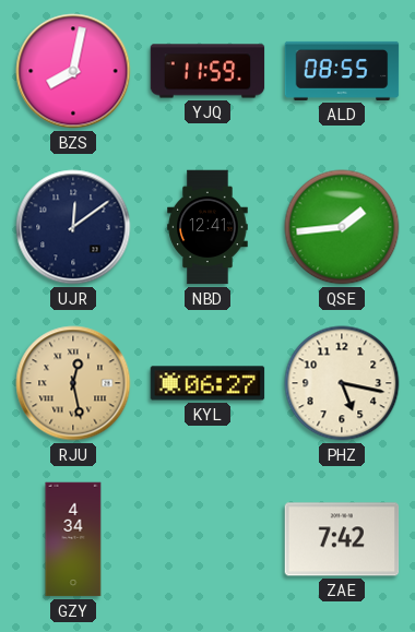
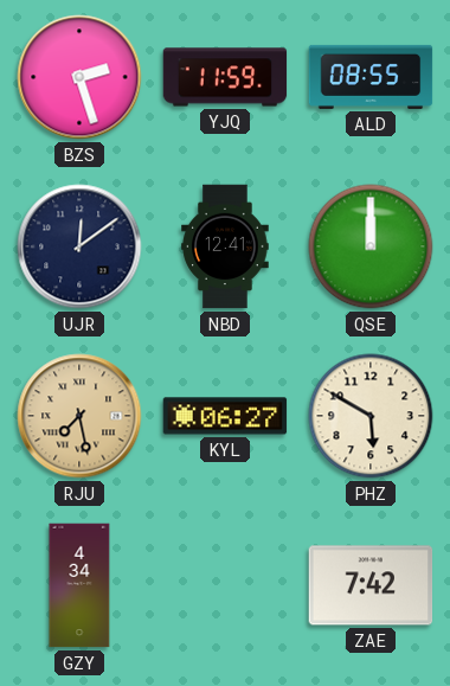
BZS: 8:02 -> 2:27 (79, 77)
QSE: 1:44 -> 12:00 (371, 246)
RJU: 12:28 -> 7:28 (79, 416)
PHZ: 5:17 -> 5:50 (371, 416)
